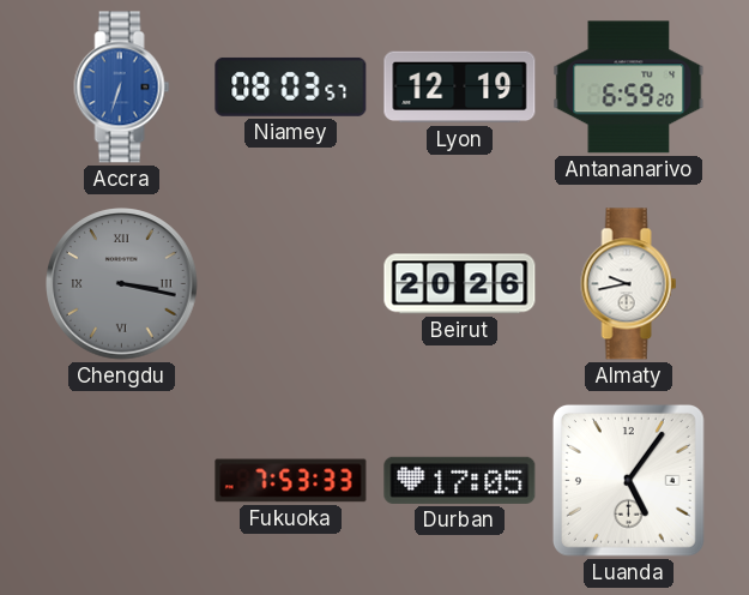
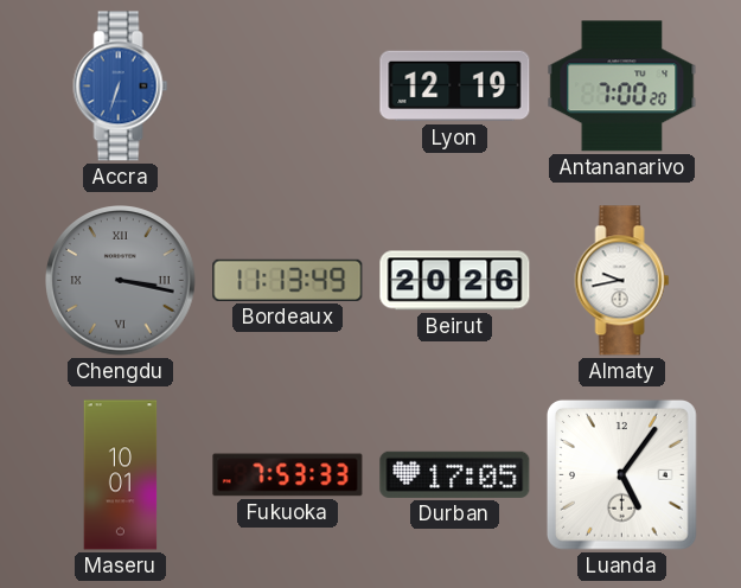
Niamey: 08:03 -> none (291, 86)
Antananarivo: 6:59 -> 7:00 (622, 87)
Bordeaux: none -> 11:13 (288, 280)
Maseru: none -> 10:01 (121, 475)
